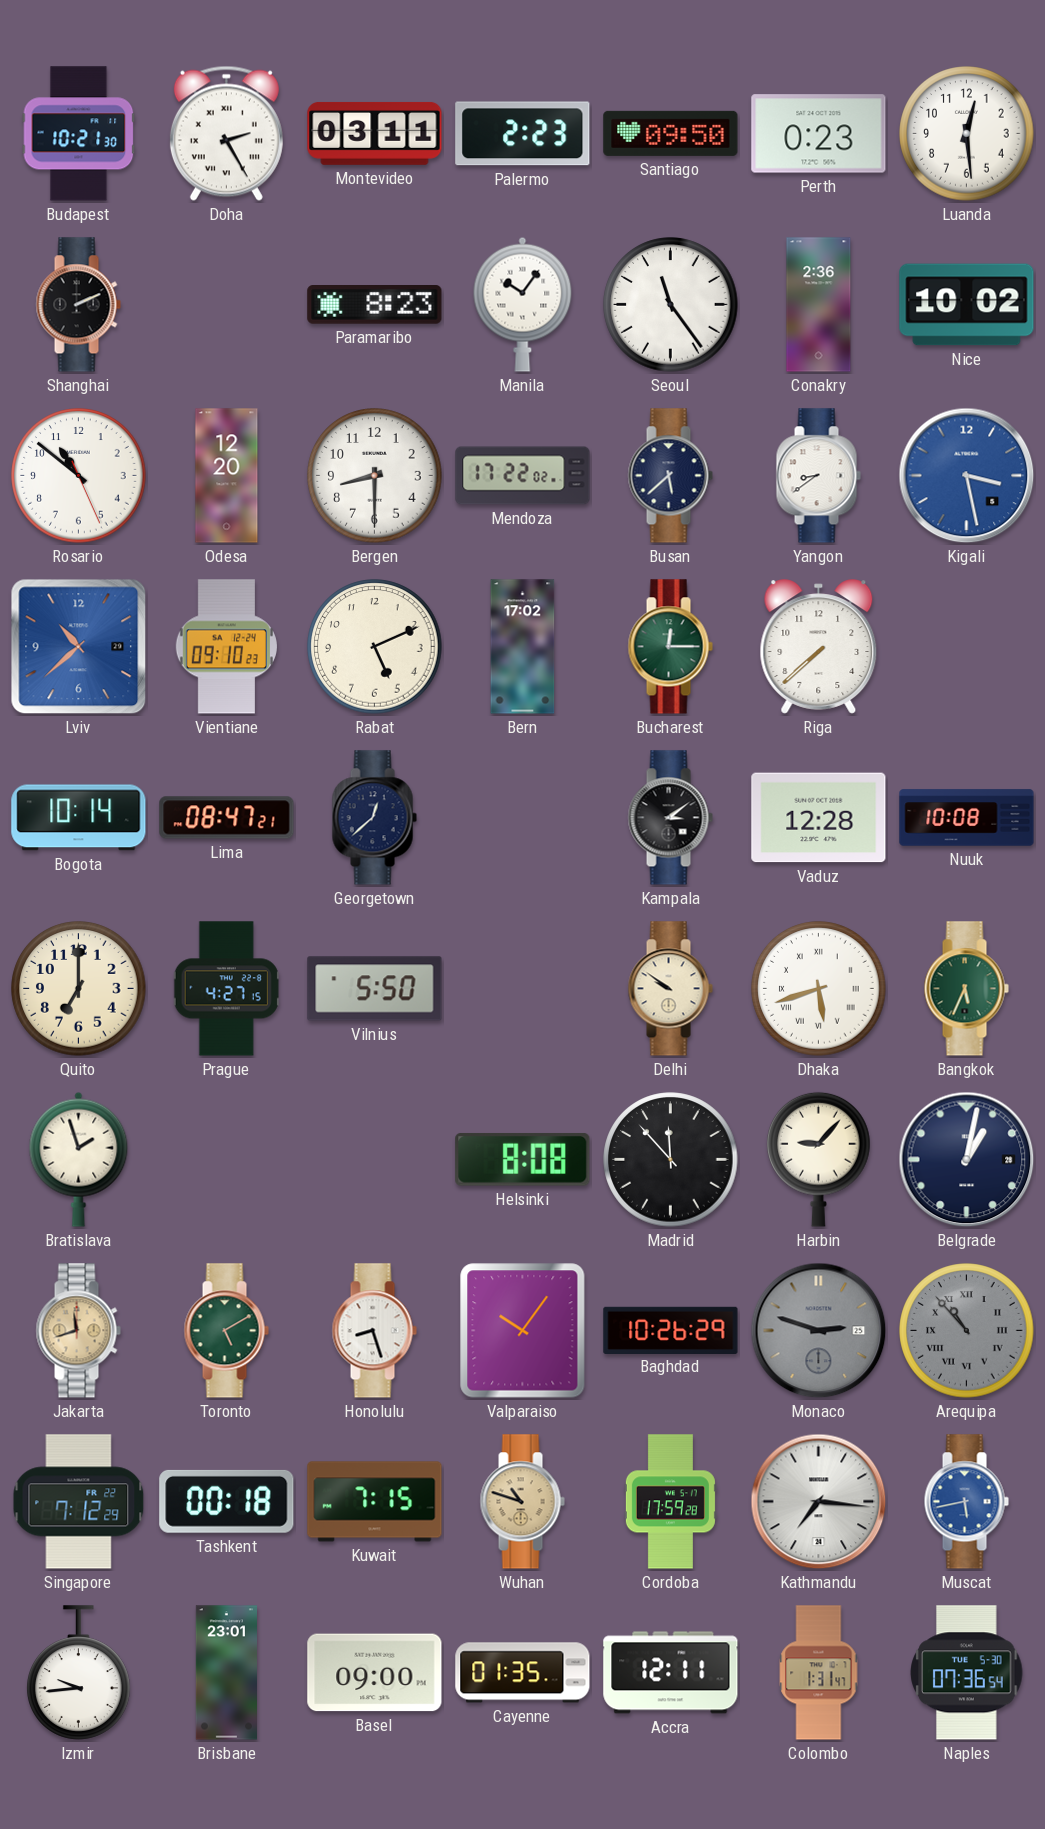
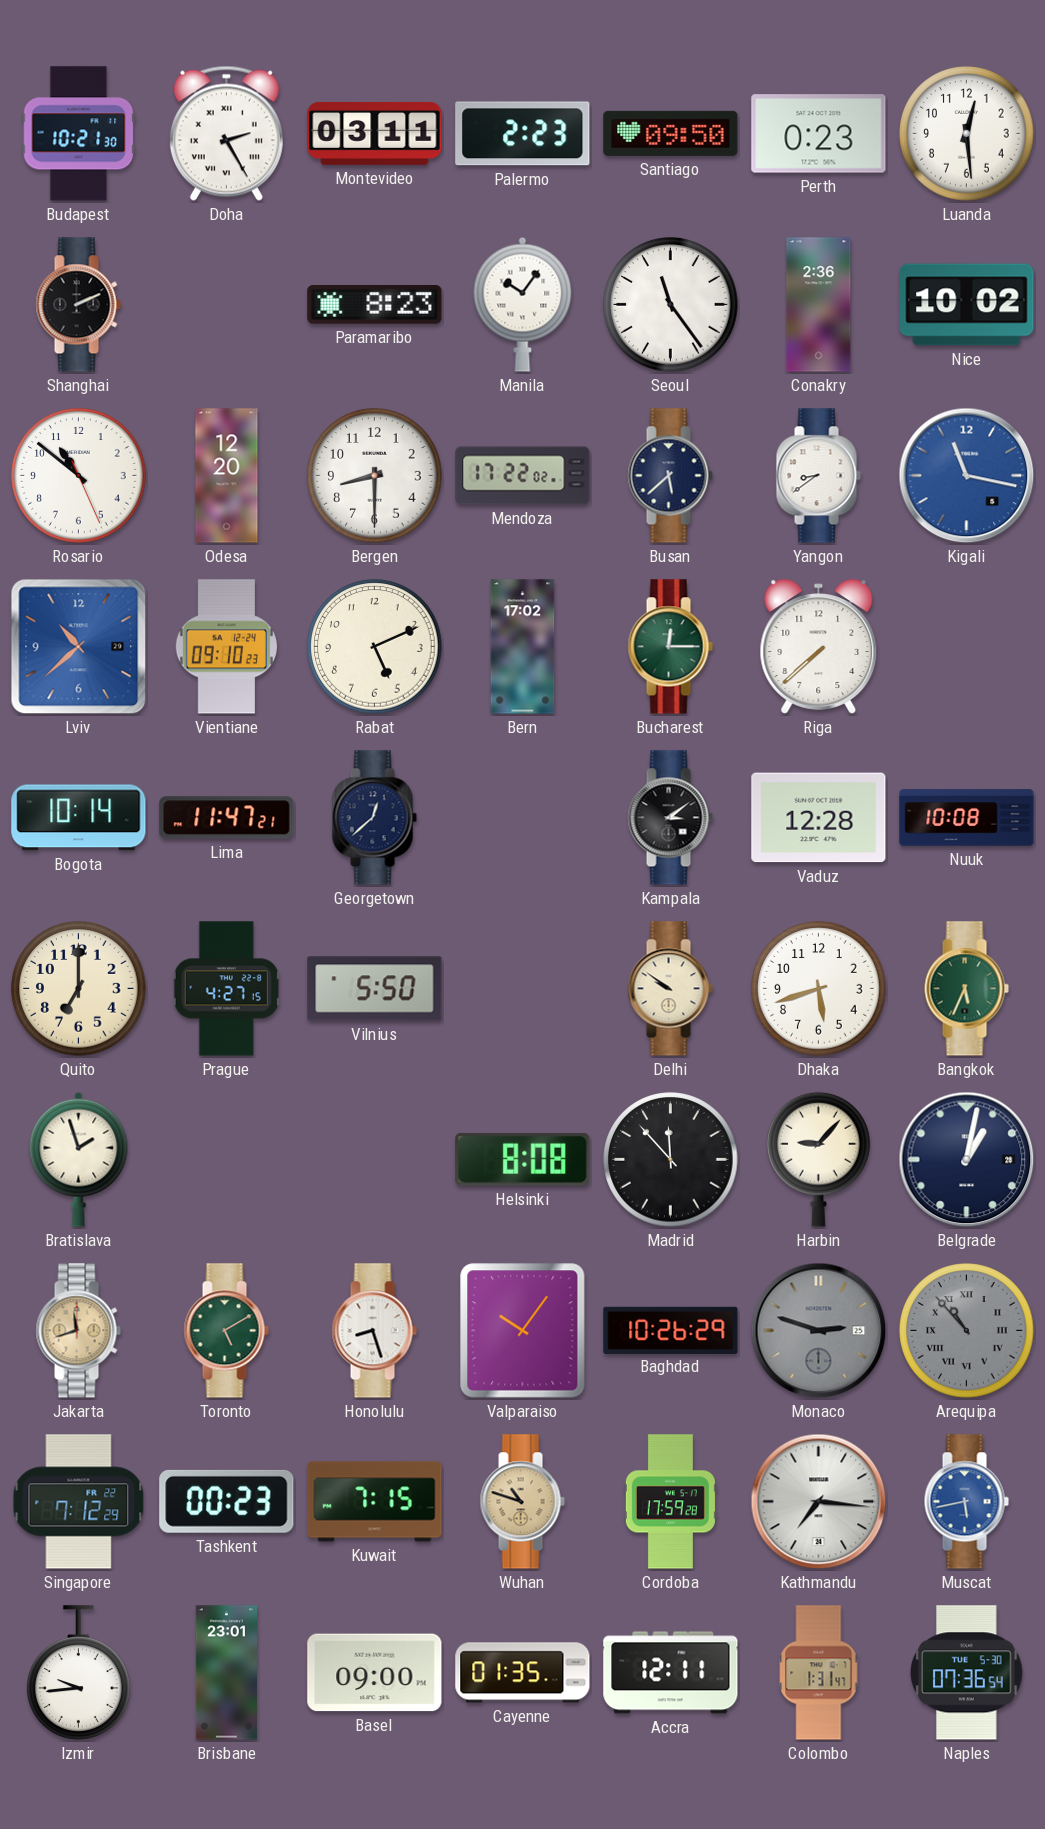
Kigali: 3:28 -> 11:17 (967, 476)
Lima: 08:47 -> 11:47 (227, 818)
Dhaka numerals: Roman -> Arabic (819, 989)
Tashkent: 00:18 -> 00:23 (227, 1501)
